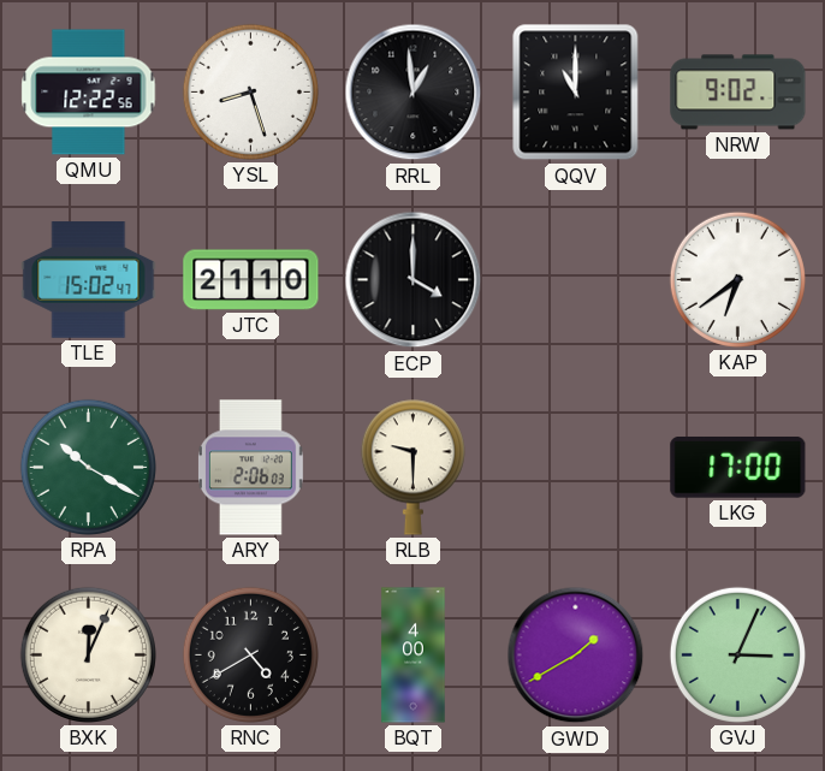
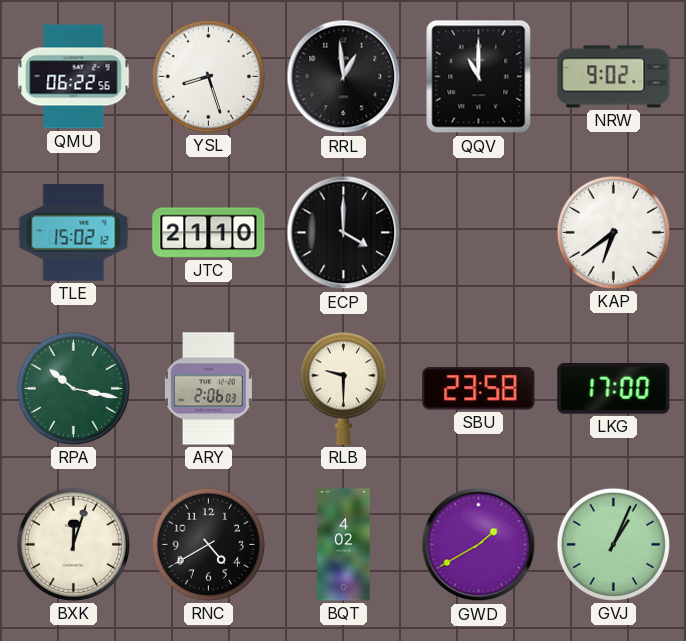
QMU: 12:22 -> 06:22 (74, 77)
TLE: 15:02:47 -> 15:02:12 (74, 233)
RPA: 10:20 -> 10:17 (73, 388)
SBU: none -> 23:58 (479, 389)
BXK: 12:04 -> 12:03 (73, 544)
BQT: 4:00 -> 4:02 (344, 545)
GVJ: 3:04 -> 1:04 (613, 544)
